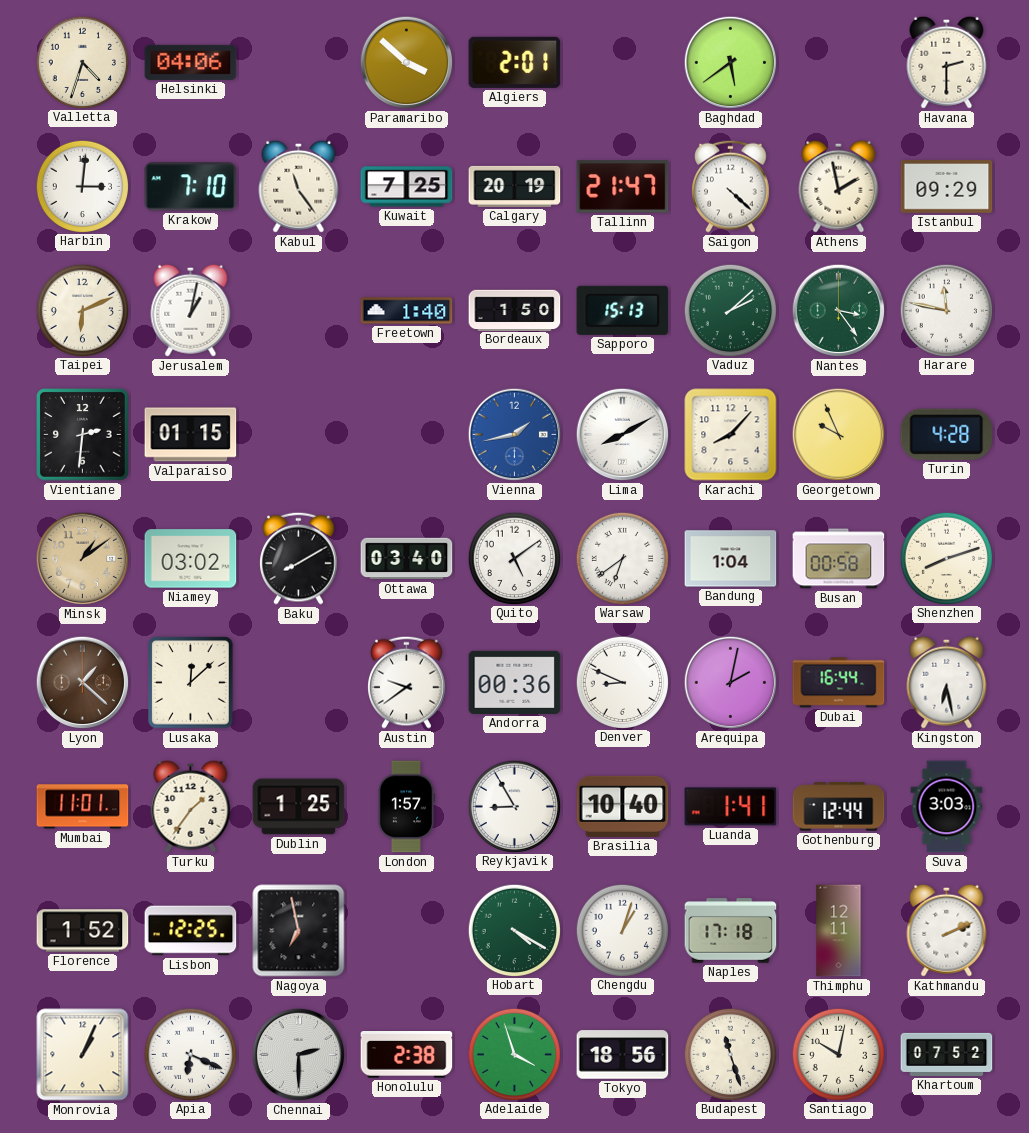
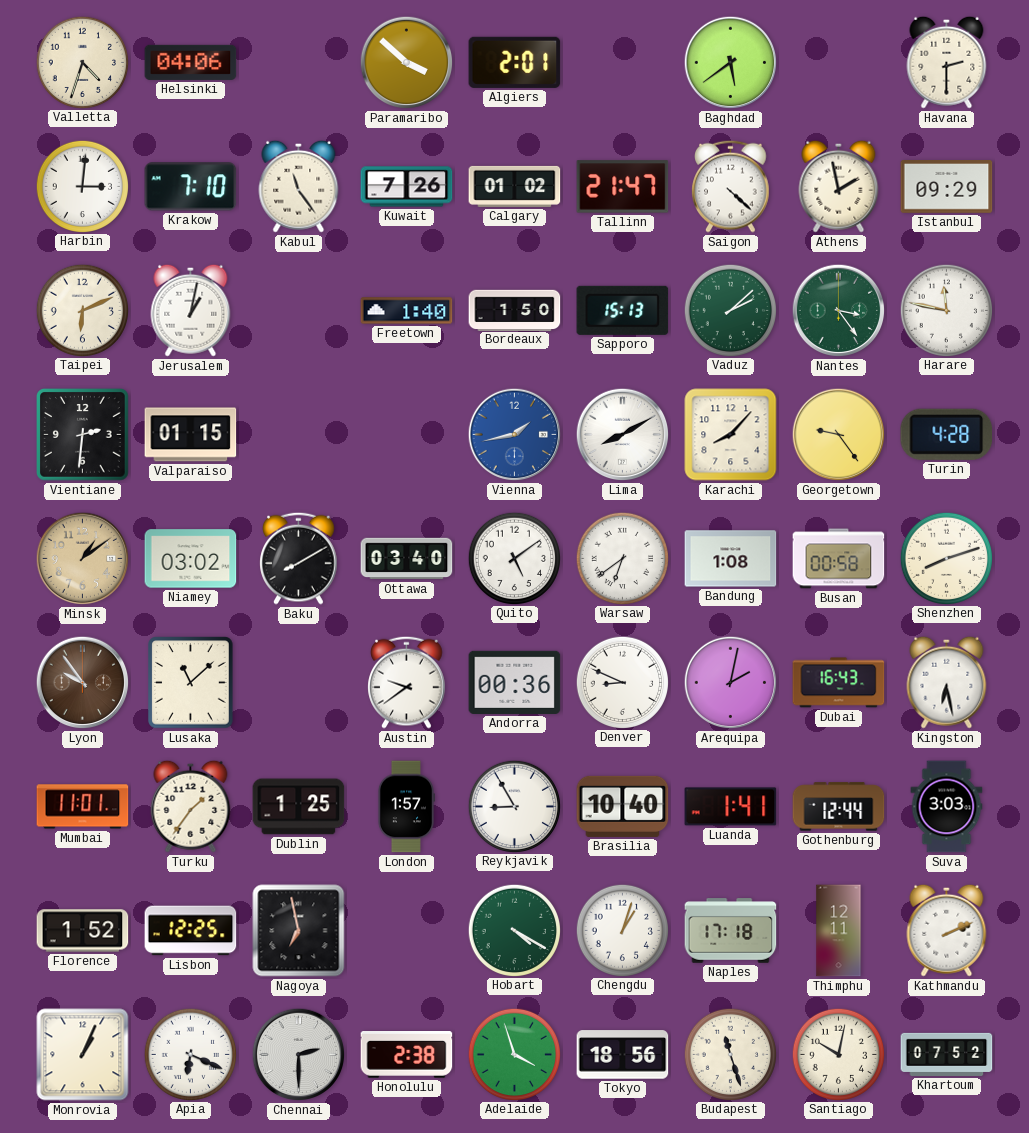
Kuwait: 7:25 -> 7:26 (407, 187)
Calgary: 20:19 -> 01:02 (515, 186)
Georgetown: 9:56 -> 9:24 (839, 435)
Bandung: 1:04 -> 1:08 (731, 559)
Lyon: 1:22 -> 9:54 (83, 683)
Lusaka: 12:08 -> 11:08 (191, 683)
Dubai: 16:44 -> 16:43 (839, 683)
